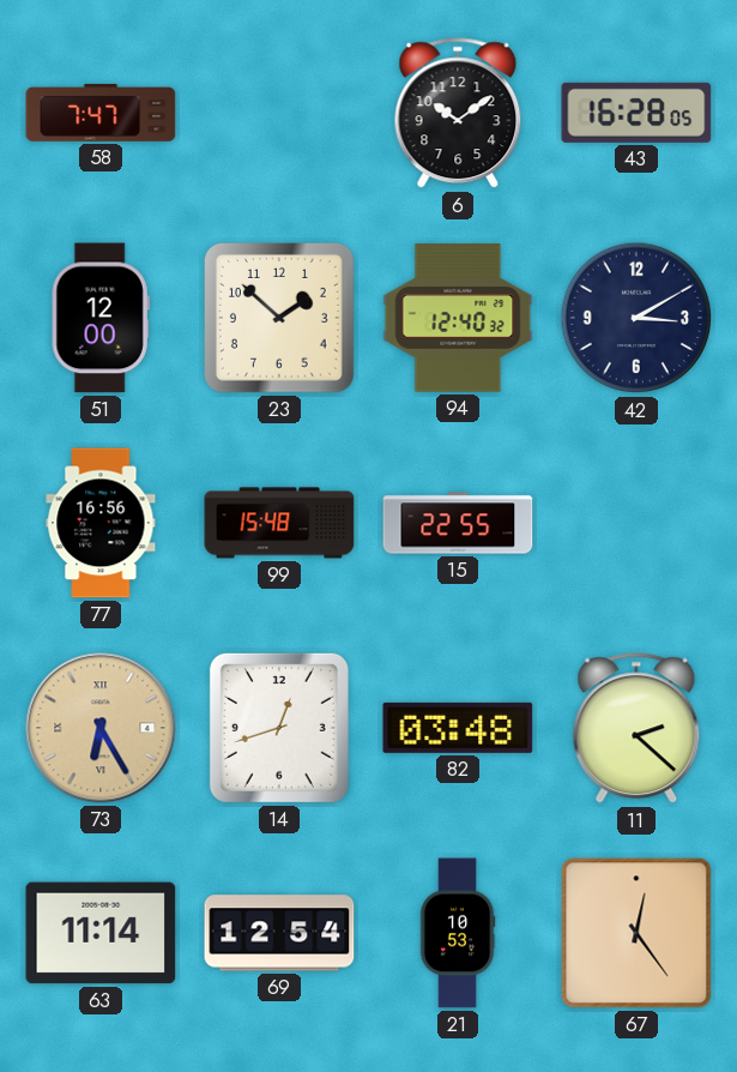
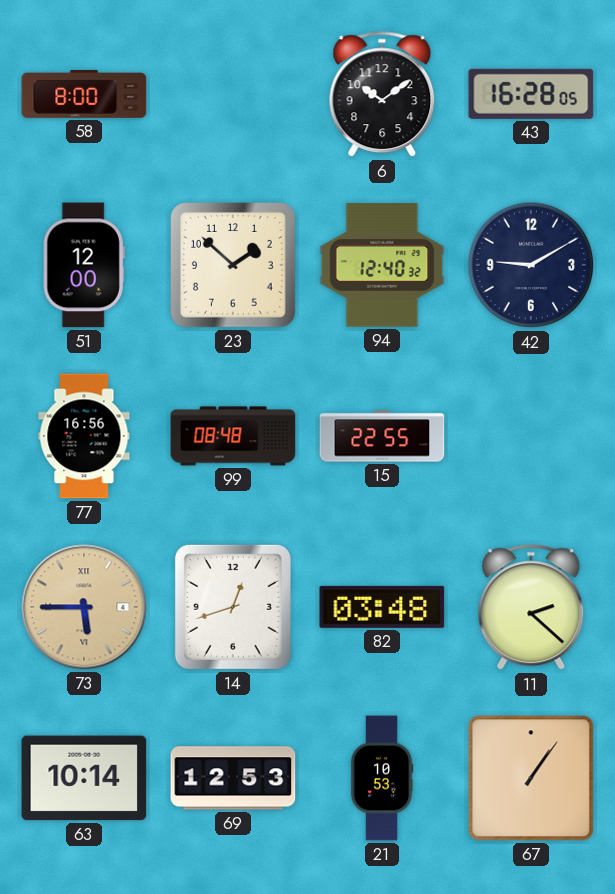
58: 7:47 -> 8:00 (84, 94)
42: 3:10 -> 9:10 (531, 265)
99: 15:48 -> 08:48 (233, 436)
73: 6:25 -> 5:45 (84, 607)
63: 11:14 -> 10:14 (84, 778)
69: 12:54 -> 12:53 (233, 778)
67: 12:24 -> 1:06 (531, 778)
